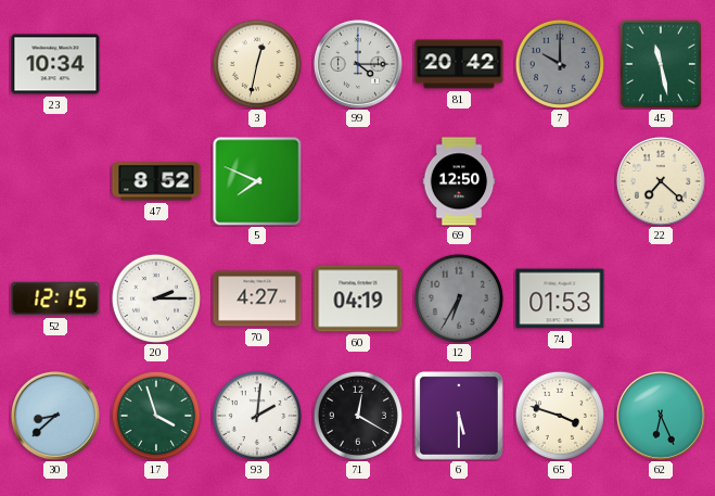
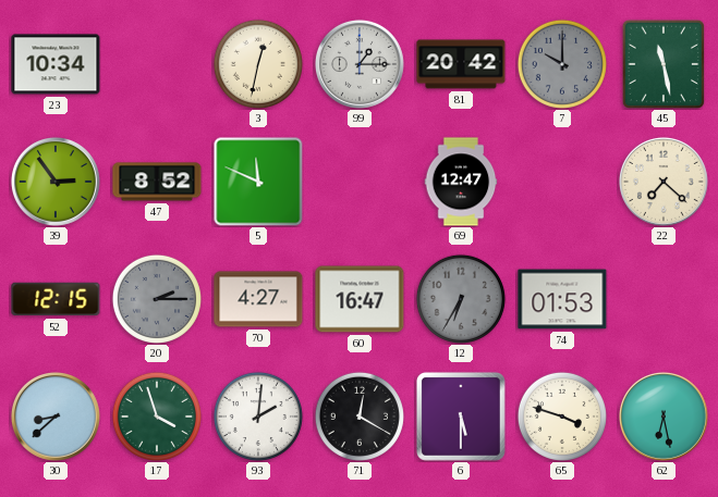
99: 4:15 -> 1:15 (360, 64)
39: none -> 2:54 (56, 182)
5: 7:49 -> 11:49 (258, 182)
69: 12:50 -> 12:47 (461, 182)
20 dial: white -> grey (157, 299)
60: 04:19 -> 16:47 (360, 299)
62: 6:26 -> 6:28 (664, 417)
